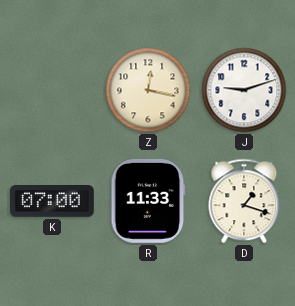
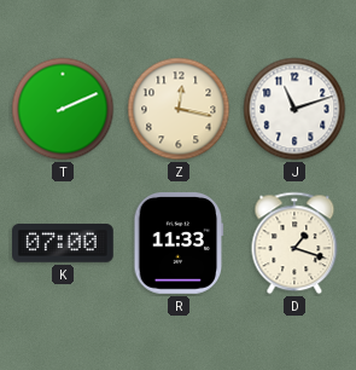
T: none -> 2:11 (63, 109)
J: 9:12 -> 11:12 (294, 109)
